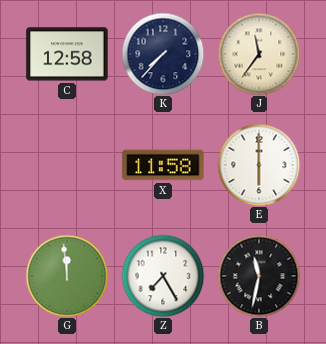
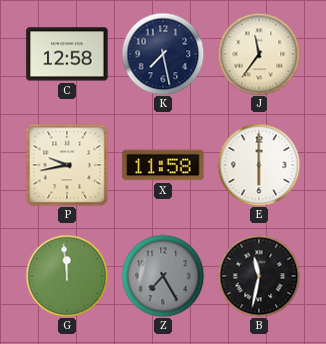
K: 7:37 -> 7:28 (163, 54)
P: none -> 9:43 (67, 165)
Z dial: white -> grey (163, 276)
